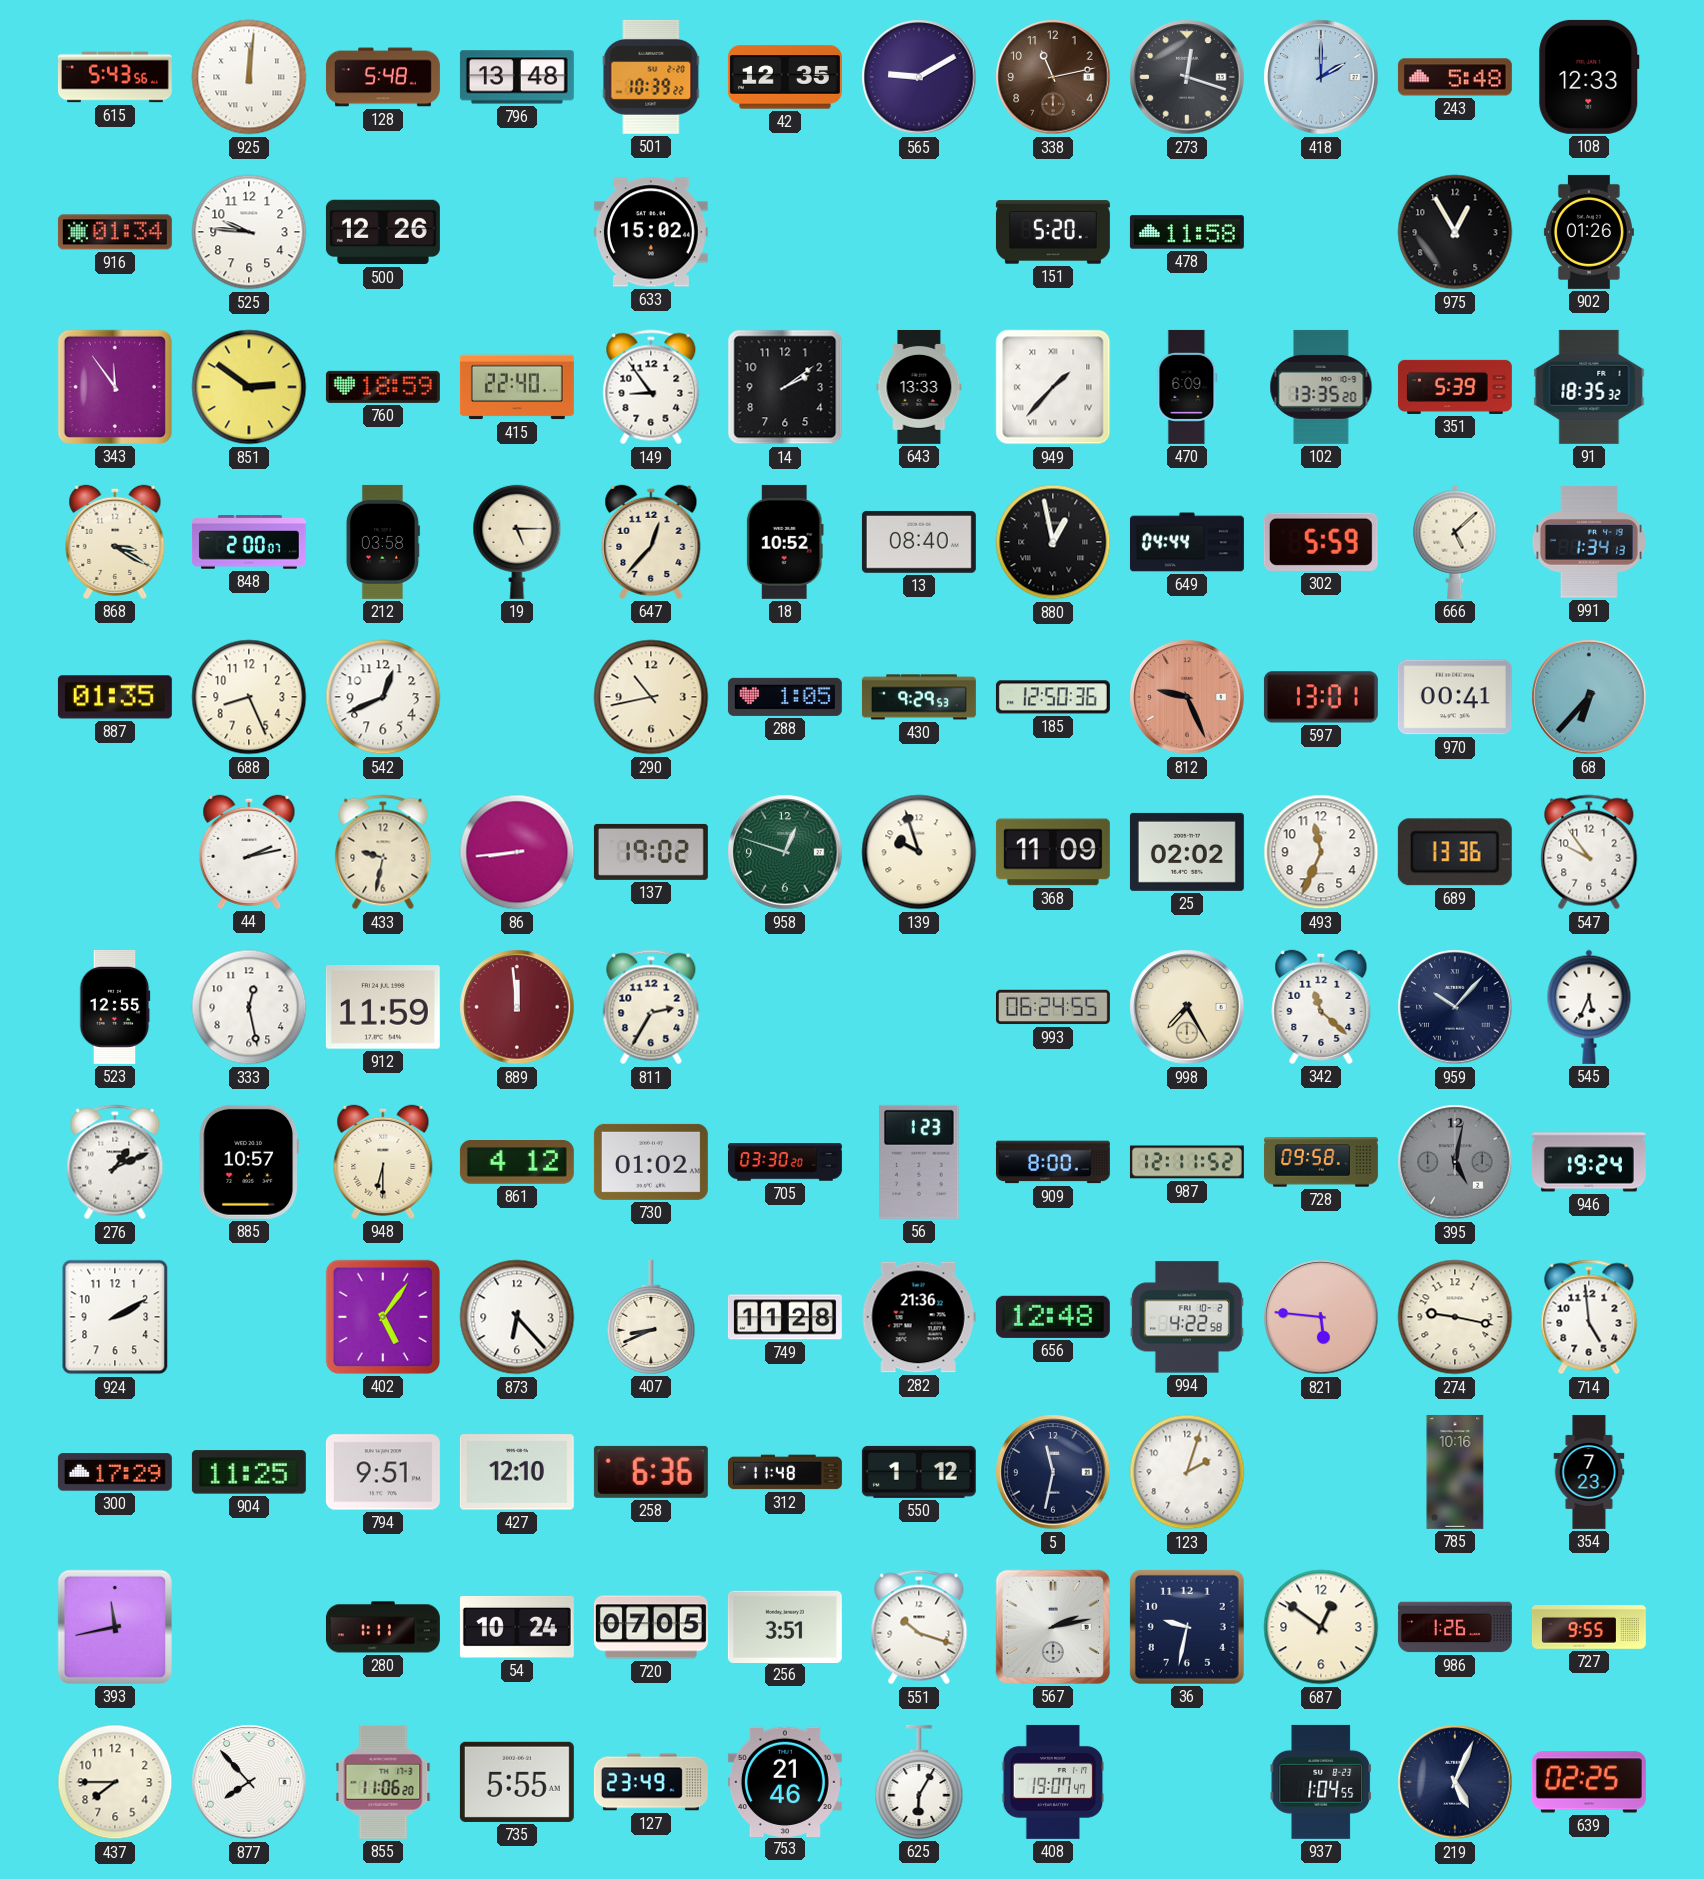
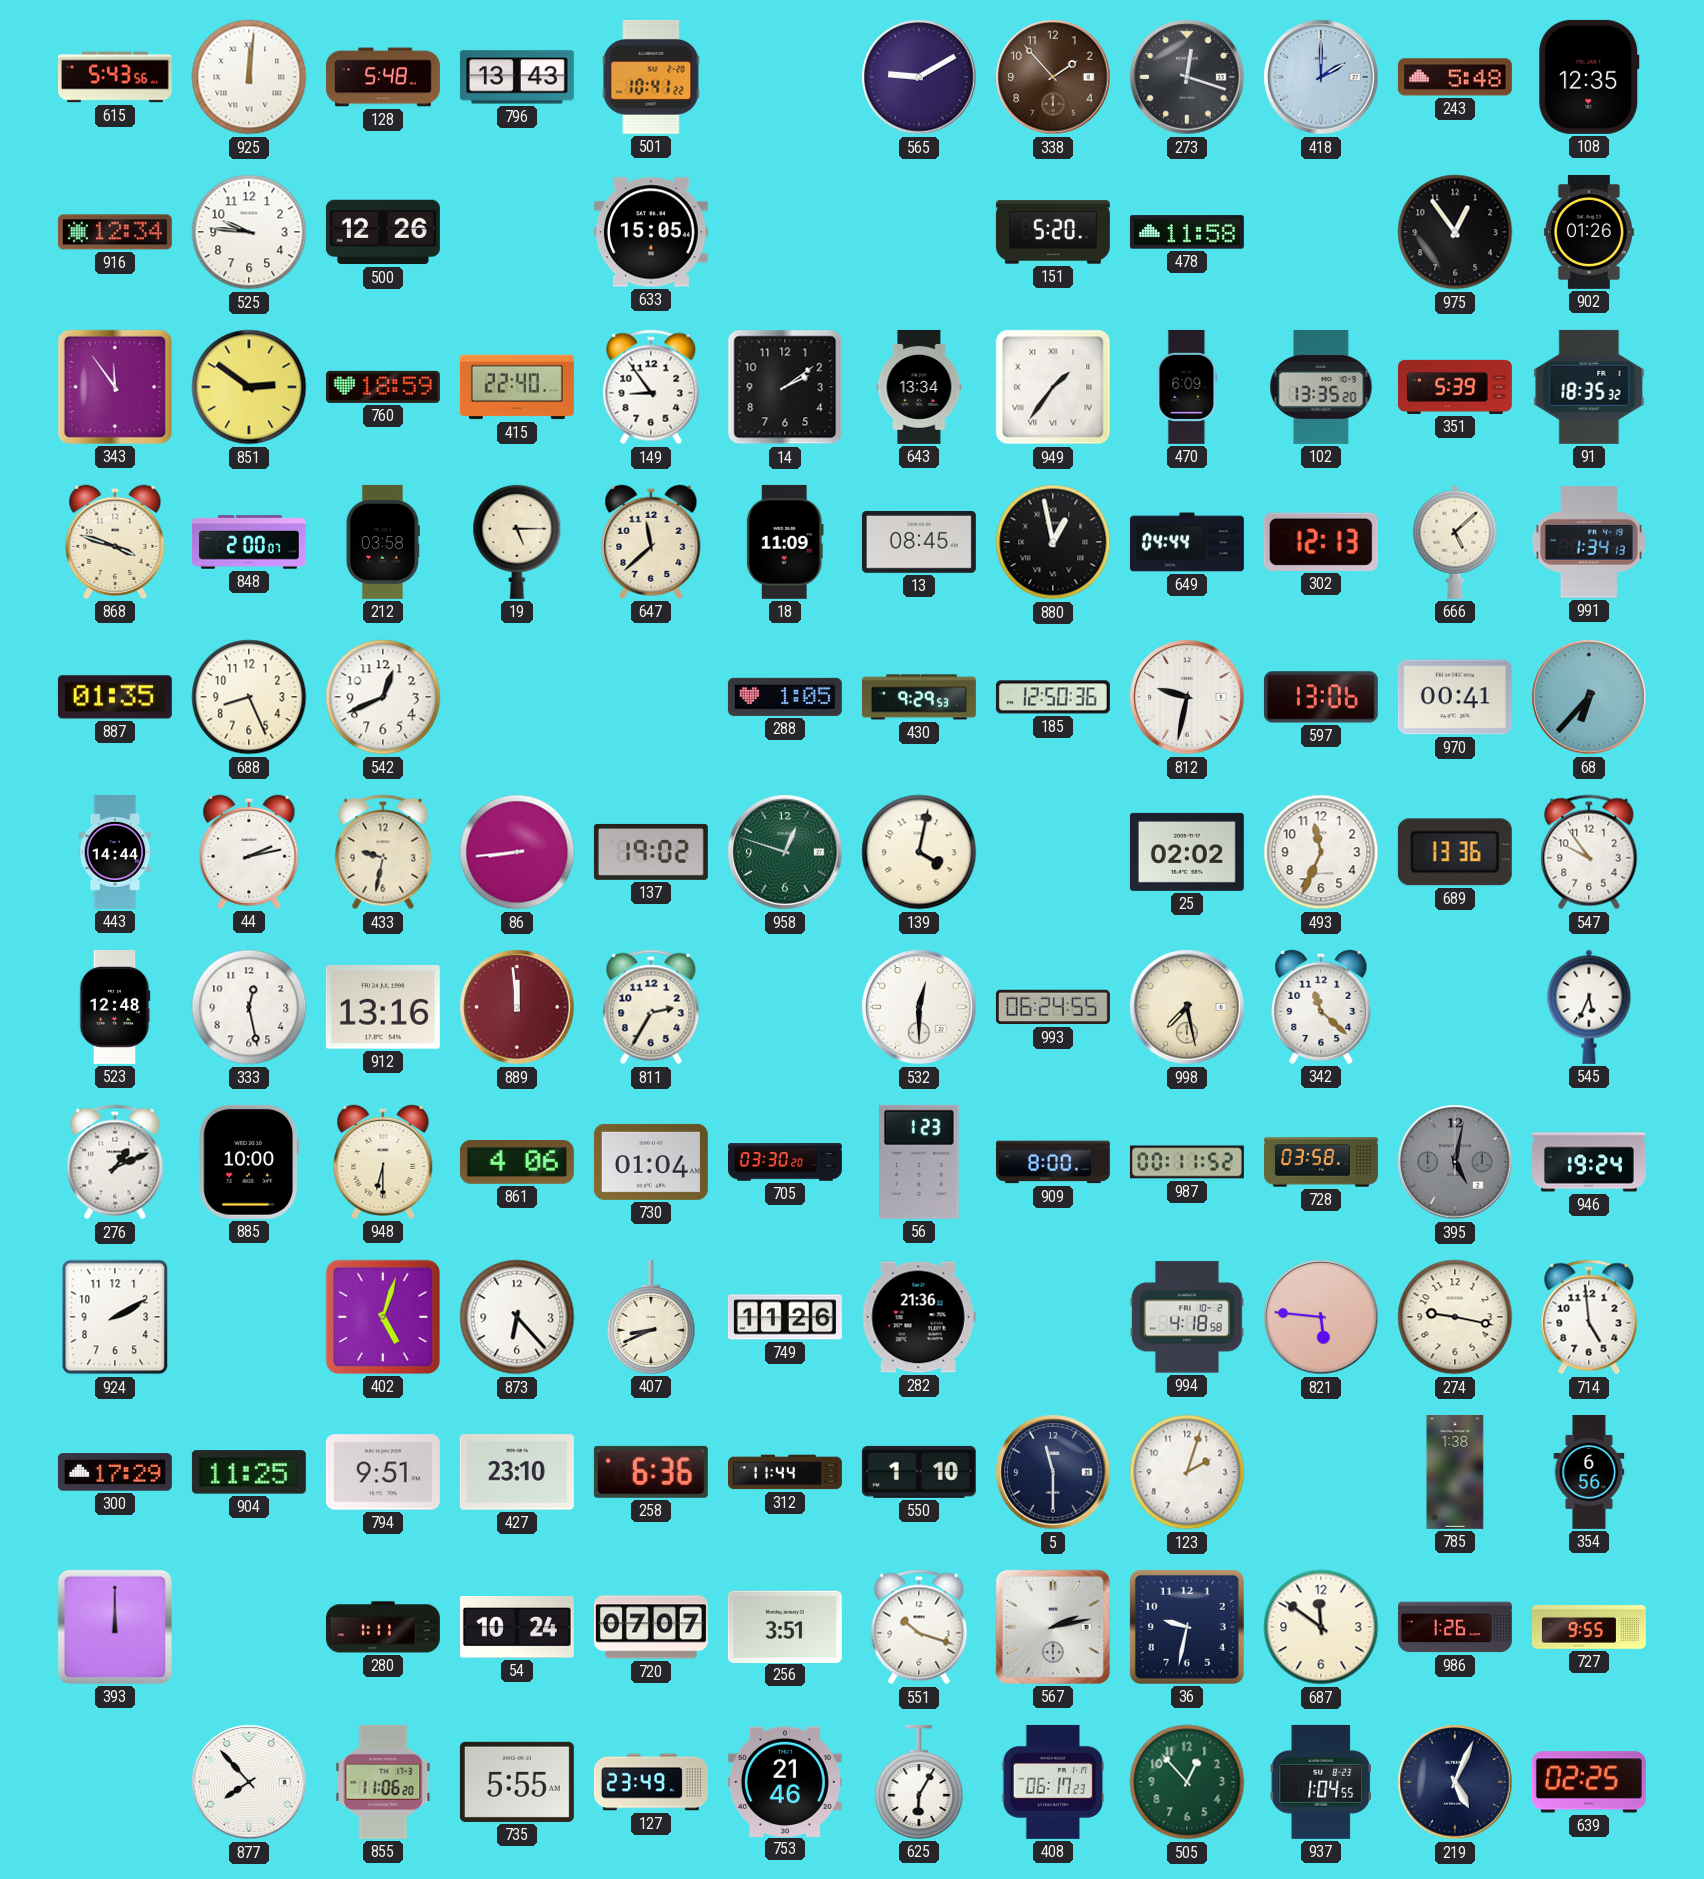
796: 13:48 -> 13:43 (517, 77)
501: 10:39 -> 10:41 (651, 77)
42: 12:35 -> none (785, 77)
338: 11:13 -> 1:53 (1053, 77)
108: 12:33 -> 12:35 (1589, 77)
916: 01:34 -> 12:34 (115, 232)
633: 15:02 -> 15:05 (651, 232)
975: 12:55 -> 12:54 (1455, 232)
643: 13:33 -> 13:34 (919, 387)
949: 1:37 -> 1:36 (1053, 387)
868: 3:20 -> 3:48 (115, 542)
647: 12:37 -> 11:38 (651, 542)
18: 10:52 -> 11:09 (785, 542)
13: 08:40 -> 08:45 (919, 542)
302: 5:59 -> 12:13 (1321, 542)
290: 10:43 -> none (651, 697)
812: 9:26 -> 9:32 (1187, 697)
812 dial: salmon -> white (1187, 697)
597: 13:01 -> 13:06 (1321, 697)
443: none -> 14:44 (115, 852)
139: 9:57 -> 4:02 (919, 852)
368: 11:09 -> none (1053, 852)
523: 12:55 -> 12:48 (115, 1007)
912: 11:59 -> 13:16 (383, 1007)
532: none -> 12:30 (919, 1007)
998: 7:25 -> 7:28 (1187, 1007)
959: 10:07 -> none (1455, 1007)
885: 10:57 -> 10:00 (249, 1162)
861: 4:12 -> 4:06 (517, 1163)
730: 01:02 -> 01:04 (651, 1162)
987: 12:11 -> 00:11 (1187, 1162)
728: 09:58 -> 03:58 (1321, 1162)
402: 5:06 -> 5:03 (383, 1317)
749: 11:28 -> 11:26 (785, 1317)
656: 12:48 -> none (1053, 1317)
994: 4:22 -> 4:18 (1187, 1317)
427: 12:10 -> 23:10 (517, 1472)
312: 11:48 -> 11:44 (785, 1472)
550: 1:12 -> 1:10 (919, 1472)
5: 11:32 -> 11:30 (1053, 1472)
785: 10:16 -> 1:38 (1455, 1472)
354: 7:23 -> 6:56 (1589, 1472)
393: 11:43 -> 12:00 (115, 1627)
720: 07:05 -> 07:07 (651, 1627)
687: 12:51 -> 11:51 (1321, 1627)
437: 7:45 -> none (115, 1782)
408: 19:07 -> 06:17 (1053, 1782)
505: none -> 12:53 (1187, 1782)
